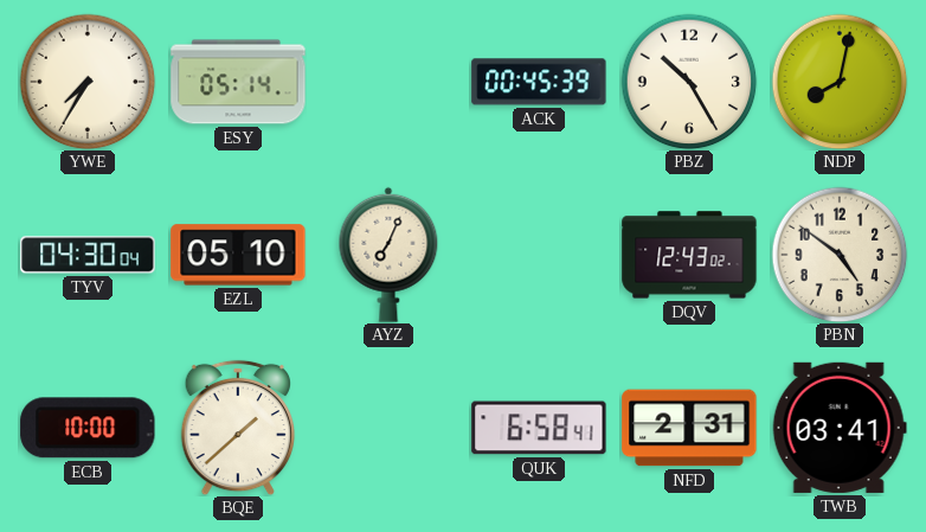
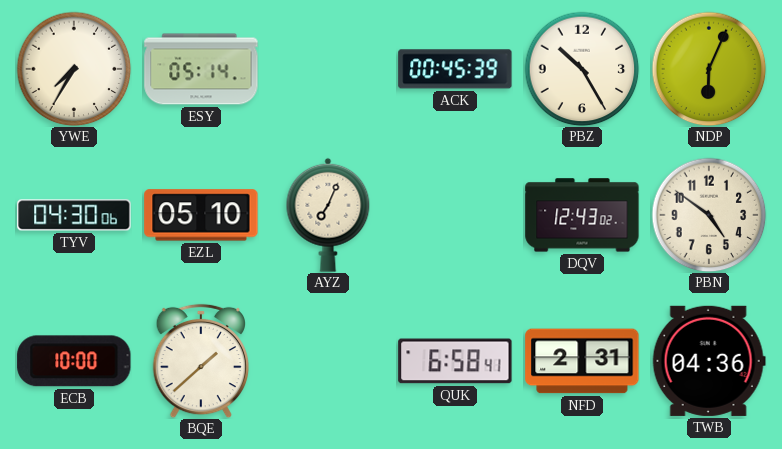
NDP: 8:02 -> 6:04 (709, 69)
TYV: 04:30:04 -> 04:30:06 (74, 215)
TWB: 03:41 -> 04:36 (709, 361)
